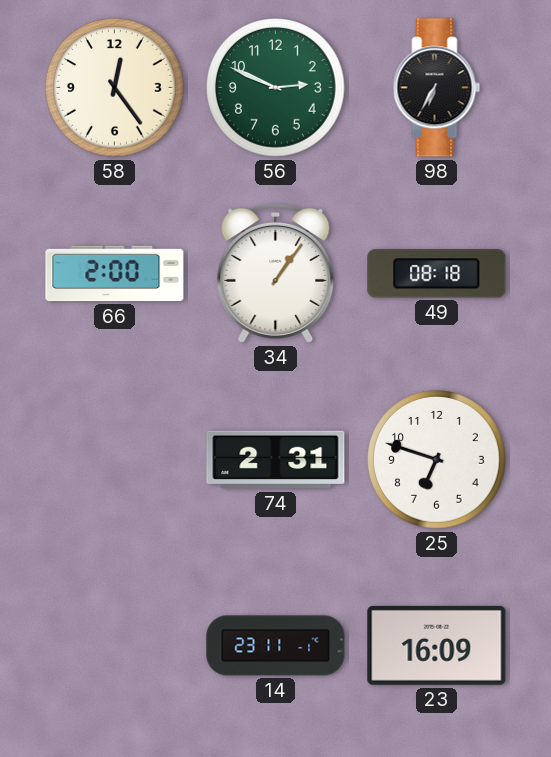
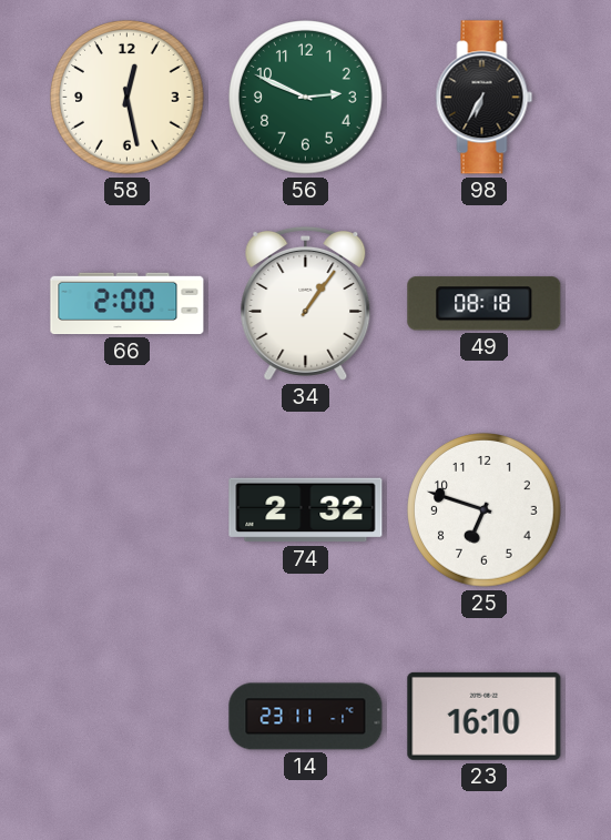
58: 12:24 -> 12:28 (128, 98)
74: 2:31 -> 2:32 (306, 510)
23: 16:09 -> 16:10 (485, 716)
